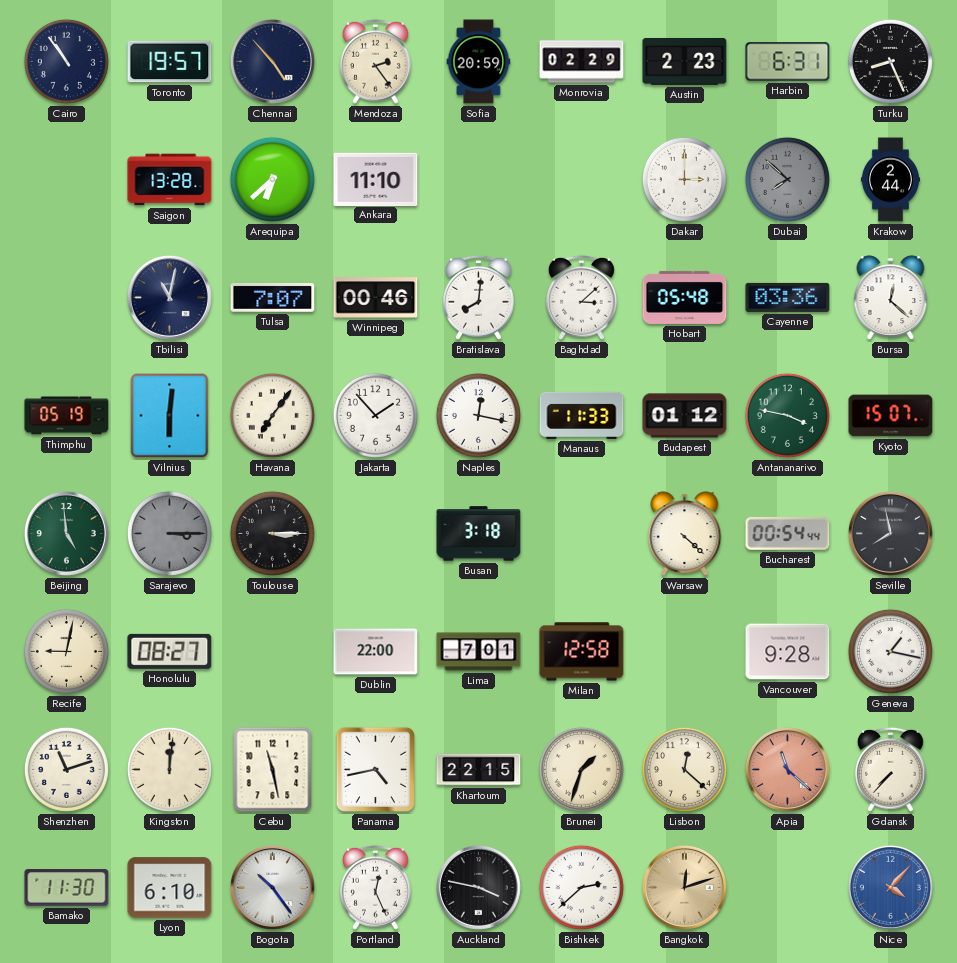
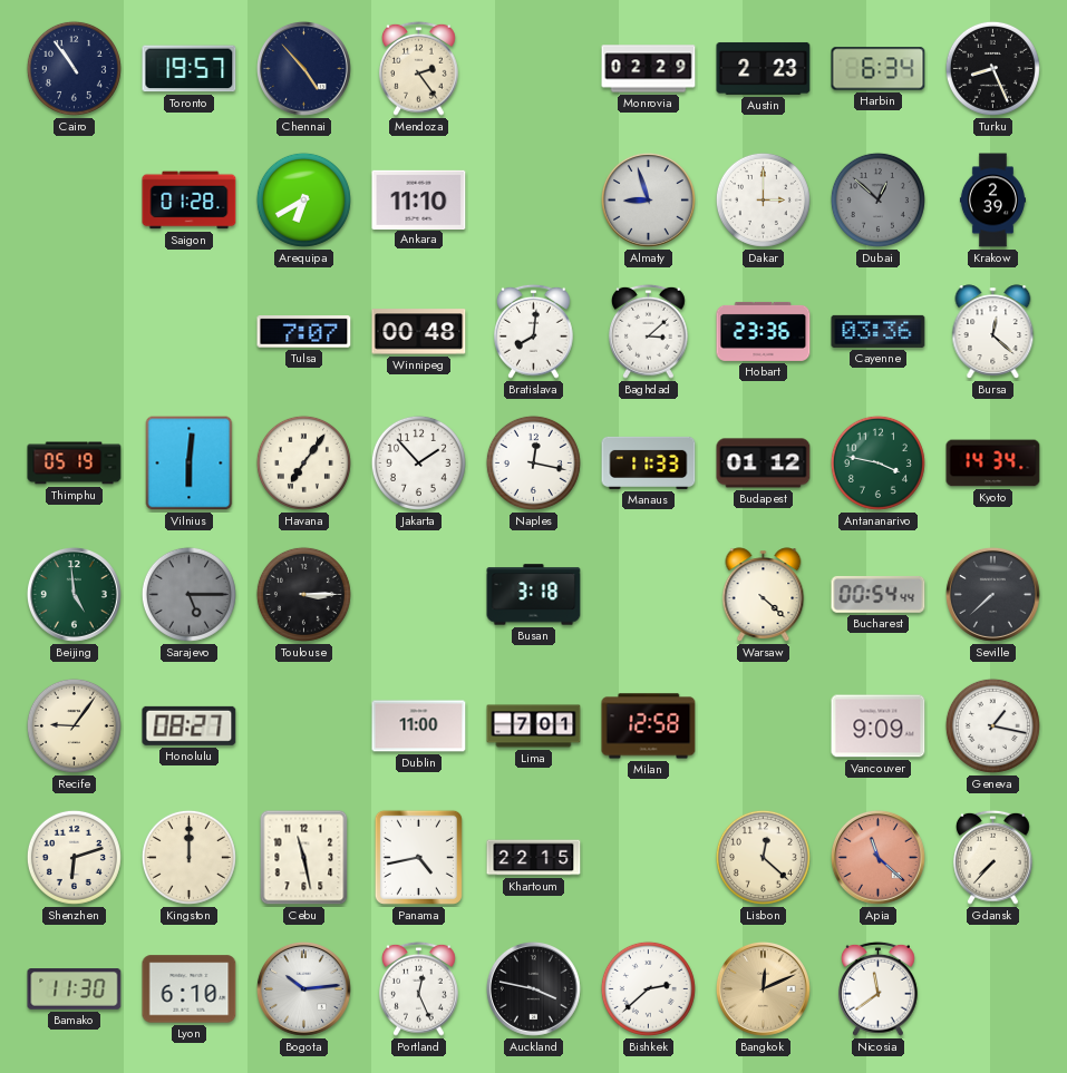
Sofia: 20:59 -> none (479, 62)
Harbin: 6:31 -> 6:34 (879, 69)
Saigon: 13:28 -> 01:28 (190, 201)
Arequipa: 6:38 -> 6:40 (303, 199)
Almaty: none -> 8:57 (648, 199)
Dubai: 7:52 -> 12:52 (877, 199)
Krakow: 2:44 -> 2:39 (992, 201)
Tbilisi: 11:02 -> none (169, 297)
Winnipeg: 00:46 -> 00:48 (419, 332)
Hobart: 05:48 -> 23:36 (764, 331)
Kyoto: 15:07 -> 14:34 (993, 464)
Sarajevo: 3:15 -> 5:15 (188, 594)
Seville: 7:58 -> 7:38 (992, 594)
Recife: 9:02 -> 9:06 (74, 725)
Dublin: 22:00 -> 11:00 (419, 726)
Vancouver: 9:28 -> 9:09 (879, 726)
Shenzhen: 11:12 -> 6:12 (74, 857)
Kingston: 12:01 -> 12:00 (188, 857)
Brunei: 1:33 -> none (581, 769)
Bogota: 10:24 -> 10:14 (303, 988)
Bangkok: 12:12 -> 12:11 (763, 988)
Nicosia: none -> 11:39 (879, 988)
Nice: 4:07 -> none (890, 887)
